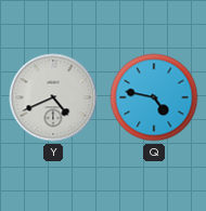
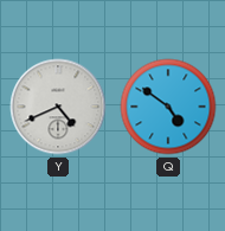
Q: 4:47 -> 4:51 (168, 107)
